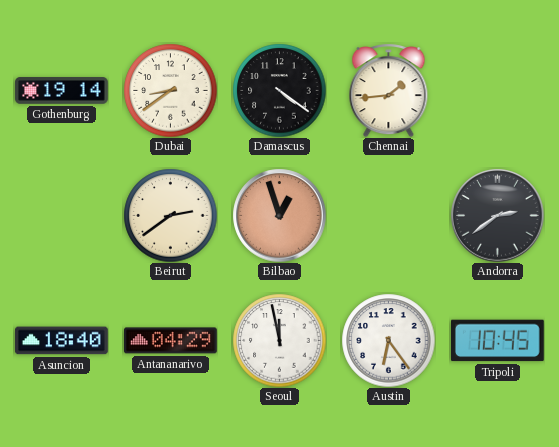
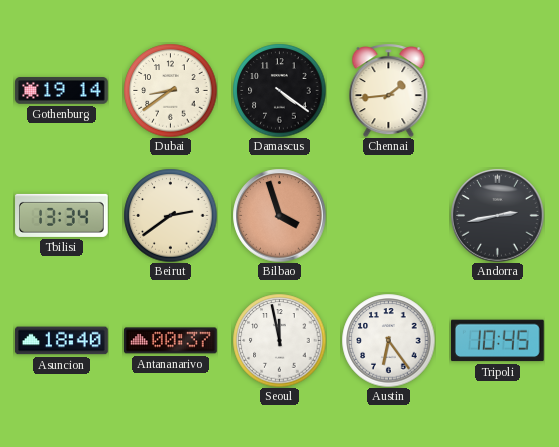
Tbilisi: none -> 13:34 (62, 215)
Bilbao: 12:57 -> 3:57 (279, 215)
Andorra: 2:39 -> 2:43 (497, 215)
Antananarivo: 04:29 -> 00:37 (171, 341)
